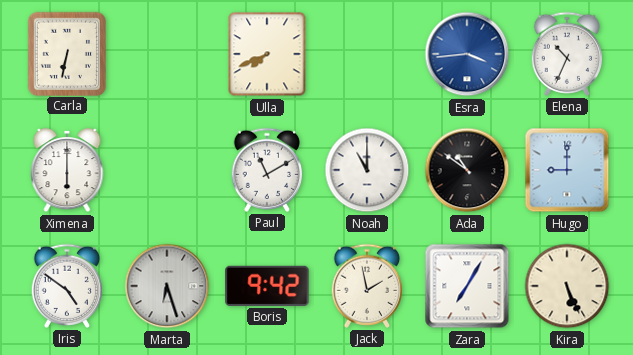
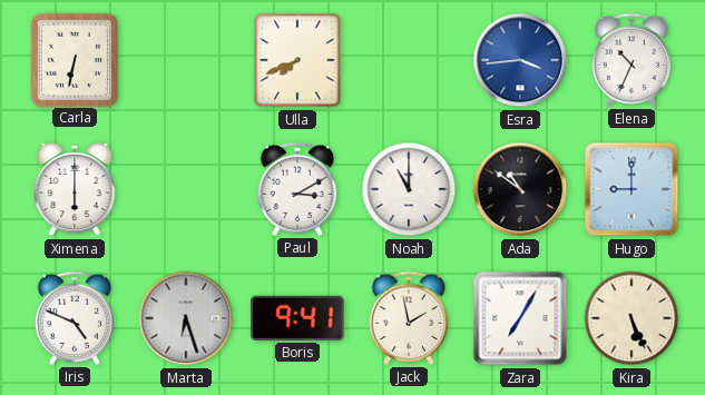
Paul: 11:10 -> 3:10 (296, 189)
Iris: 4:51 -> 4:49 (74, 318)
Boris: 9:42 -> 9:41 (297, 318)
